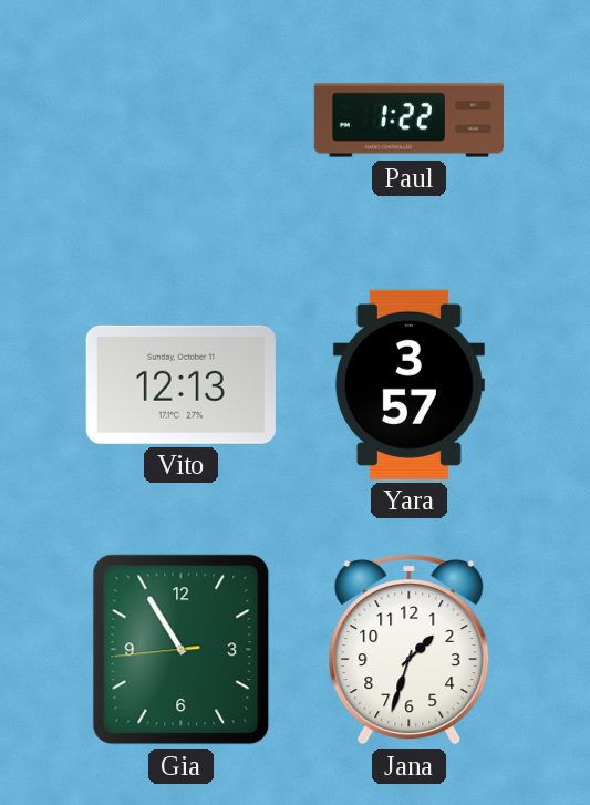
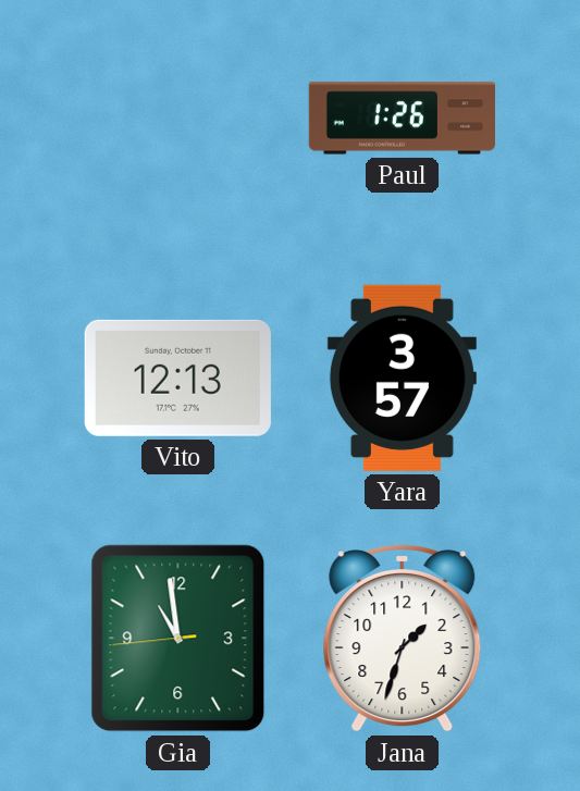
Paul: 1:22 -> 1:26 (402, 119)
Gia: 10:54 -> 10:58 (178, 639)
